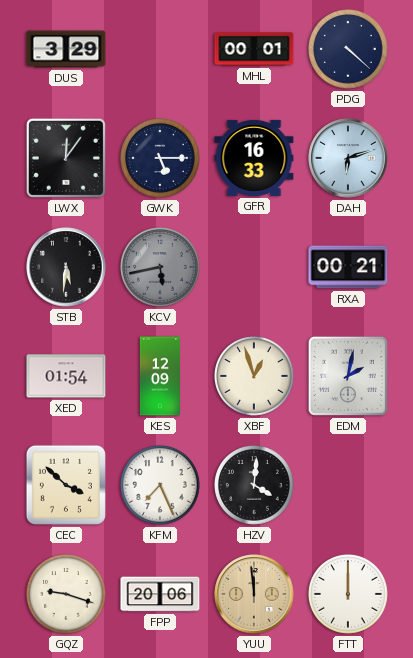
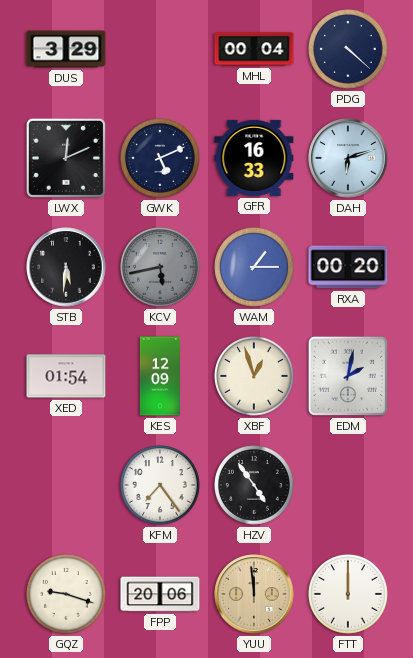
MHL: 00:01 -> 00:04 (254, 49)
LWX: 12:06 -> 12:11 (66, 158)
GWK: 5:15 -> 5:11 (161, 159)
WAM: none -> 1:15 (255, 268)
RXA: 00:21 -> 00:20 (348, 267)
CEC: 3:52 -> none (66, 485)
KFM: 7:26 -> 7:24 (161, 486)
HZV: 4:01 -> 4:54 (255, 486)
